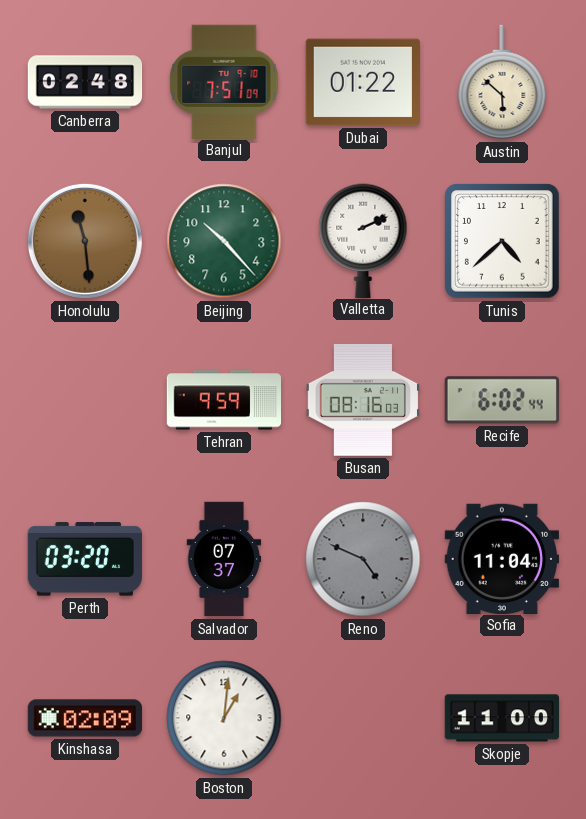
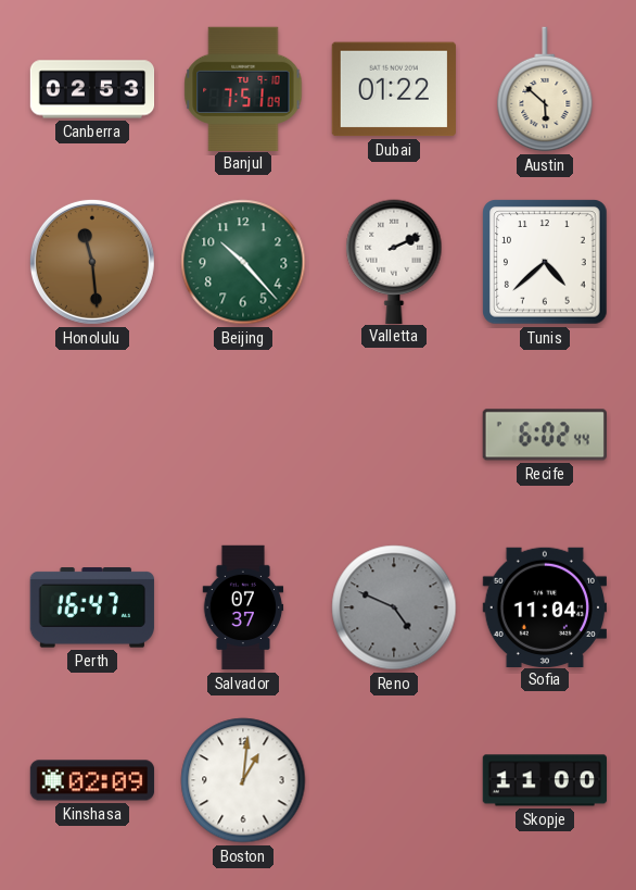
Canberra: 02:48 -> 02:53 (92, 89)
Tehran: 9:59 -> none (224, 400)
Busan: 08:16 -> none (362, 400)
Perth: 03:20 -> 16:47 (92, 607)
